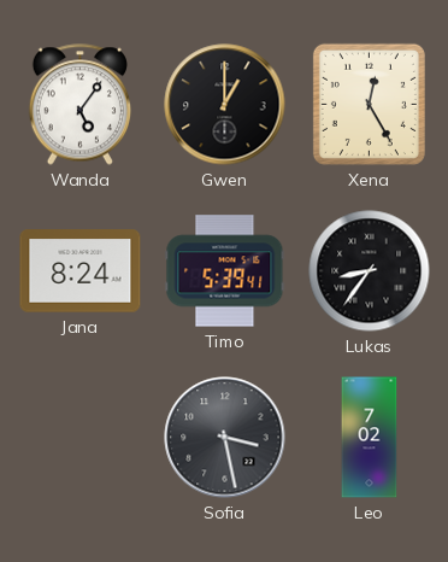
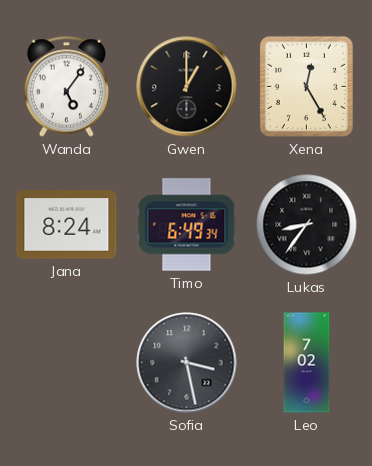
Timo: 5:39 -> 6:49 (187, 225)
